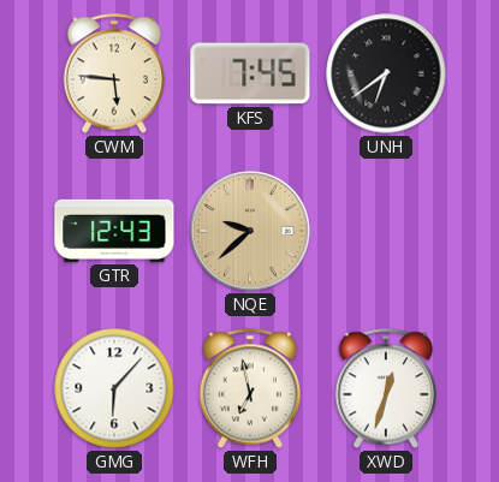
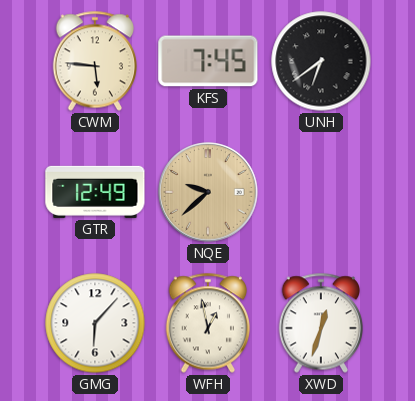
GTR: 12:43 -> 12:49 (95, 192)
WFH: 6:58 -> 12:58 (207, 323)
